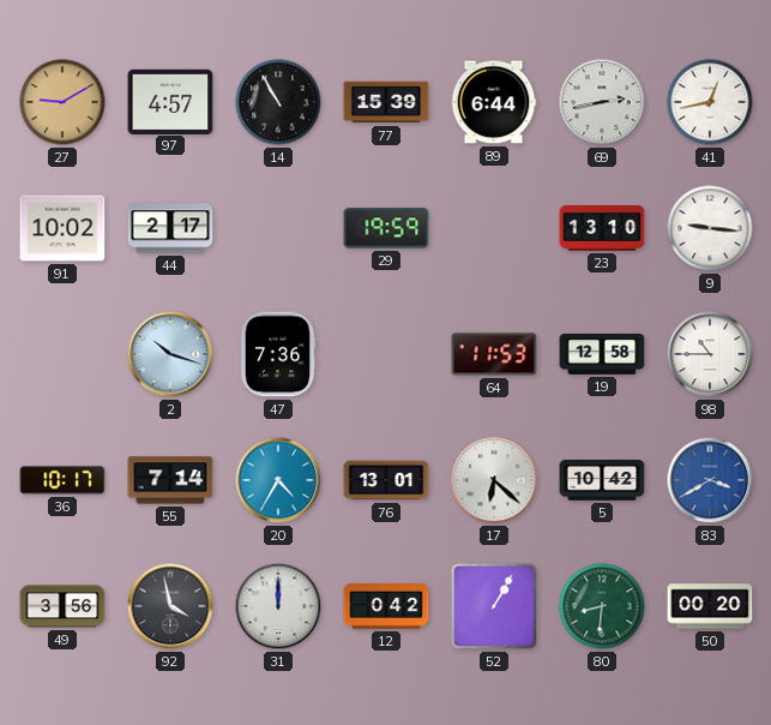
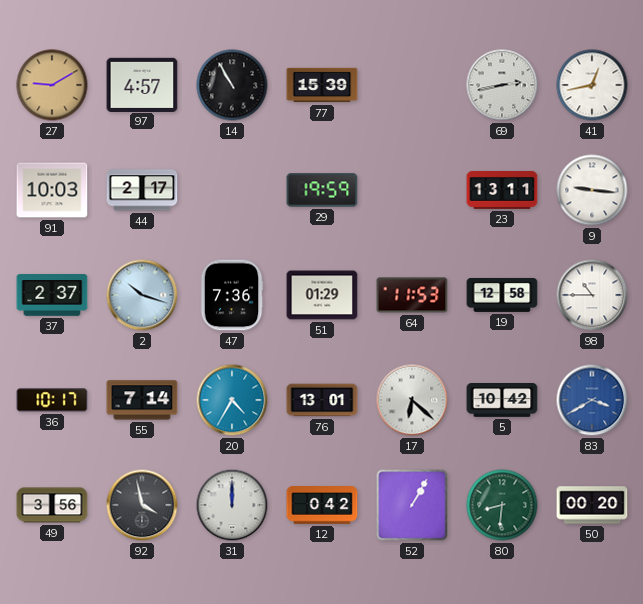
89: 6:44 -> none (494, 102)
91: 10:02 -> 10:03 (52, 190)
23: 13:10 -> 13:11 (502, 191)
37: none -> 2:37 (52, 295)
51: none -> 01:29 (322, 295)
